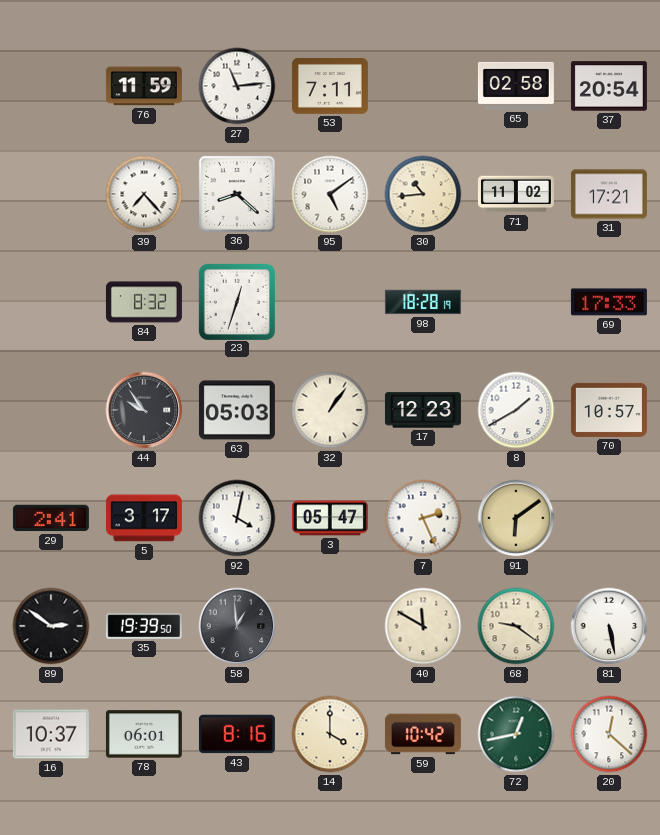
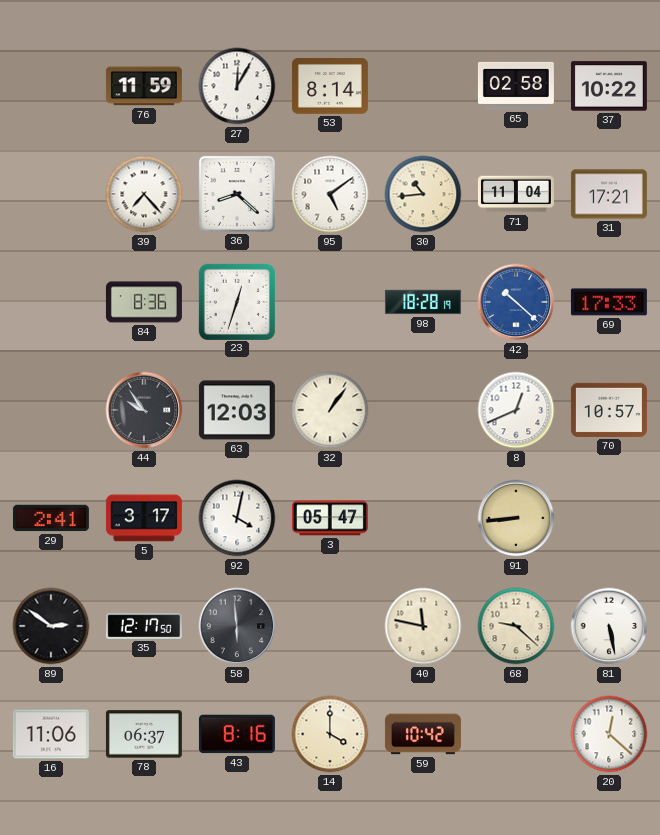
27: 11:14 -> 12:05 (237, 86)
53: 7:11 -> 8:14 (330, 87)
37: 20:54 -> 10:22 (609, 86)
71: 11:02 -> 11:04 (516, 194)
84: 8:32 -> 8:36 (144, 302)
42: none -> 10:22 (516, 302)
63: 05:03 -> 12:03 (237, 410)
17: 12:23 -> none (423, 410)
8: 1:40 -> 12:41 (516, 410)
7: 2:26 -> none (423, 518)
91: 6:09 -> 8:44 (516, 518)
35: 19:39 -> 12:17 (144, 626)
58: 12:59 -> 5:59 (237, 626)
40: 11:50 -> 11:47 (423, 626)
68: 9:21 -> 9:22 (516, 626)
16: 10:37 -> 11:06 (51, 734)
78: 06:01 -> 06:37 (144, 734)
72: 12:43 -> none (516, 734)
